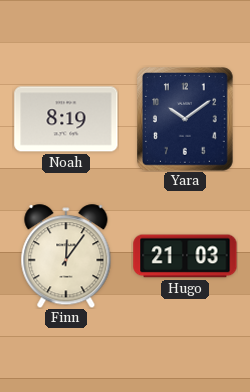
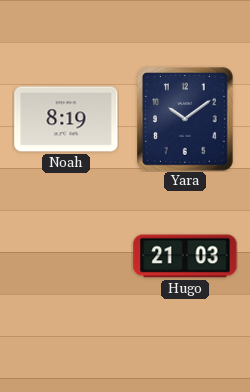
Finn: 12:06 -> none (66, 256)
